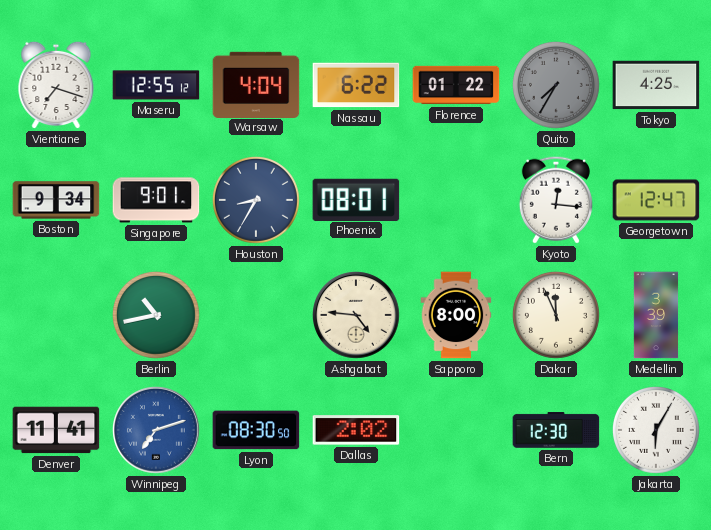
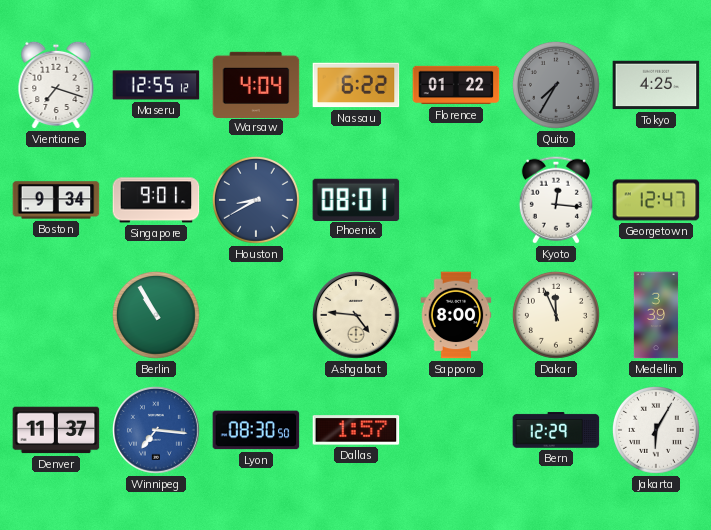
Houston: 8:35 -> 8:40 (256, 200)
Berlin: 10:43 -> 10:55 (156, 315)
Denver: 11:41 -> 11:37 (56, 430)
Winnipeg: 7:12 -> 7:16 (157, 431)
Dallas: 2:02 -> 1:57 (356, 430)
Bern: 12:30 -> 12:29 (556, 430)
